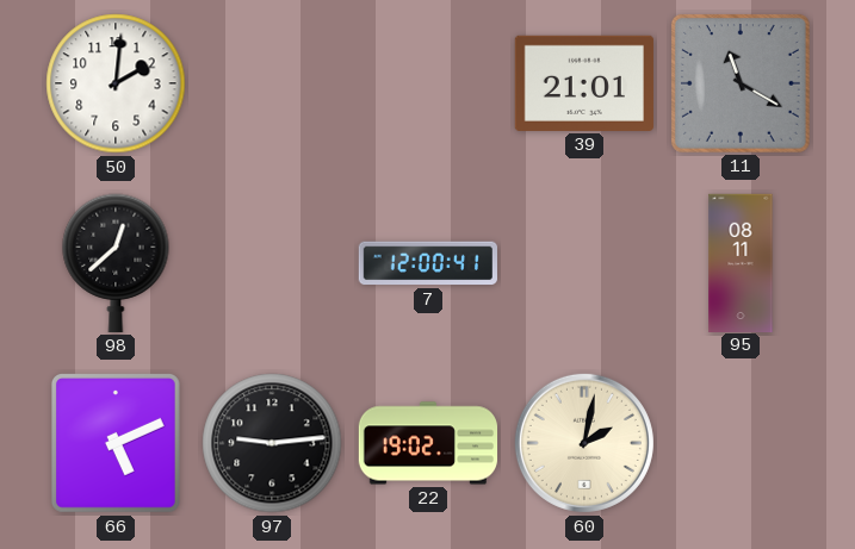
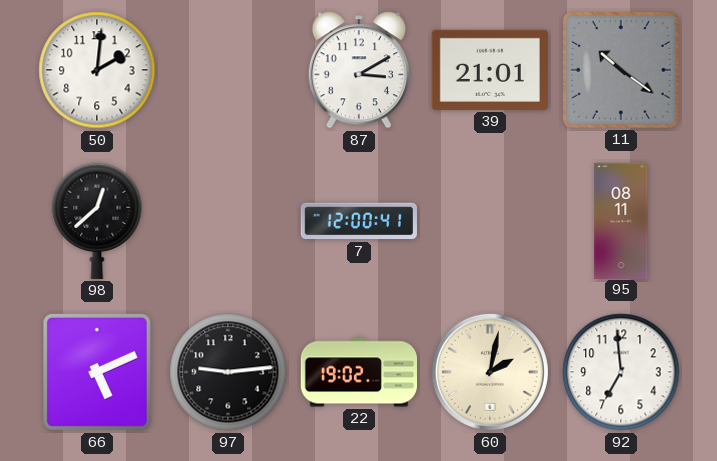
87: none -> 3:10 (359, 70)
11: 11:20 -> 10:21 (621, 70)
92: none -> 6:59 (621, 372)
